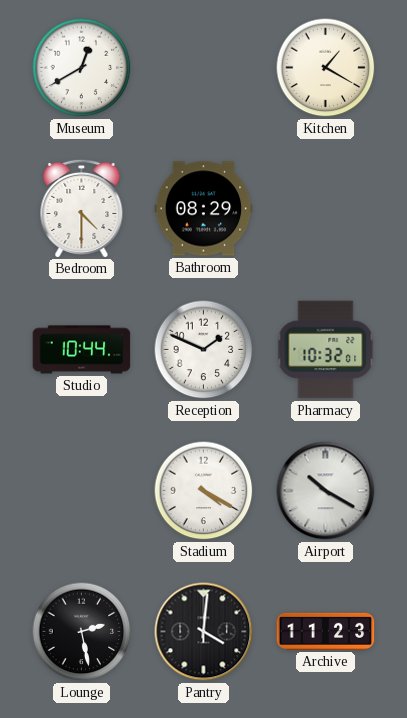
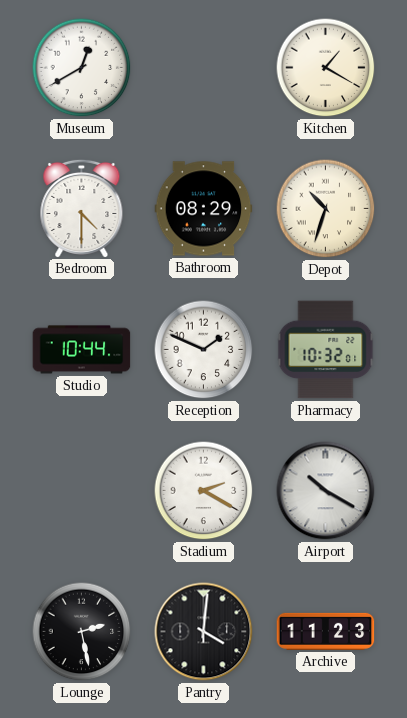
Depot: none -> 10:33 (326, 209)
Stadium: 4:20 -> 2:20 (204, 491)
